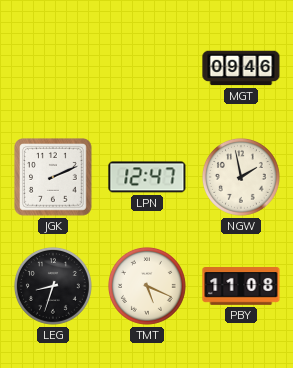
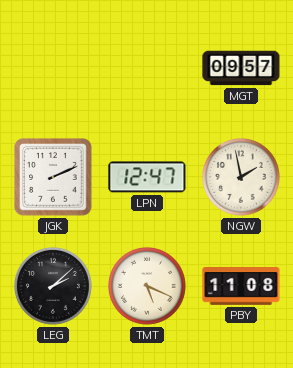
MGT: 09:46 -> 09:57 (241, 68)
LEG: 8:33 -> 2:08 (53, 286)
